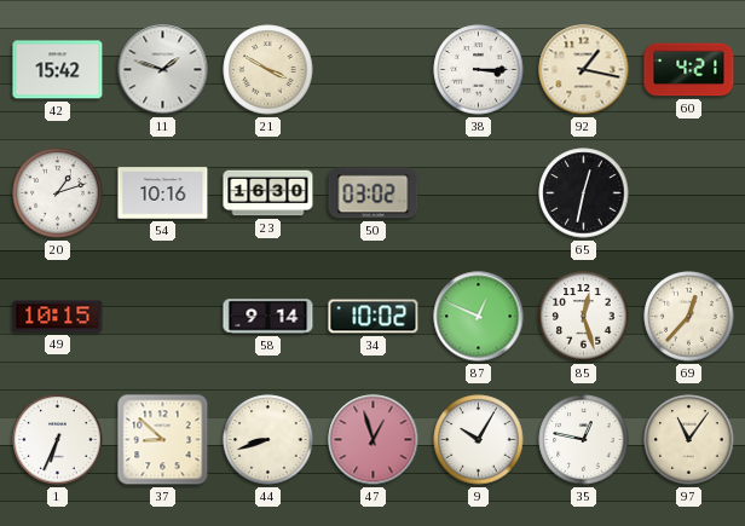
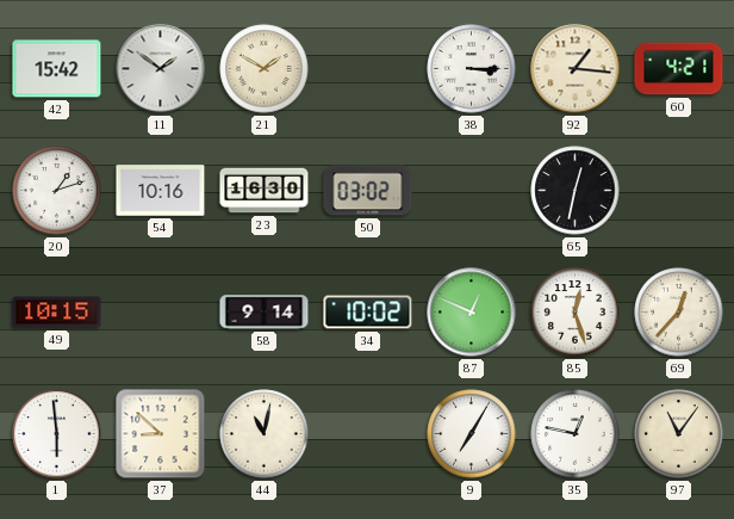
11: 1:48 -> 1:51 (161, 69)
21: 3:50 -> 1:50 (265, 69)
92: 1:17 -> 1:16 (576, 69)
1: 6:34 -> 5:59 (57, 434)
44: 8:42 -> 11:02 (265, 434)
47: 12:57 -> none (374, 440)
9: 10:05 -> 7:05 (472, 434)
